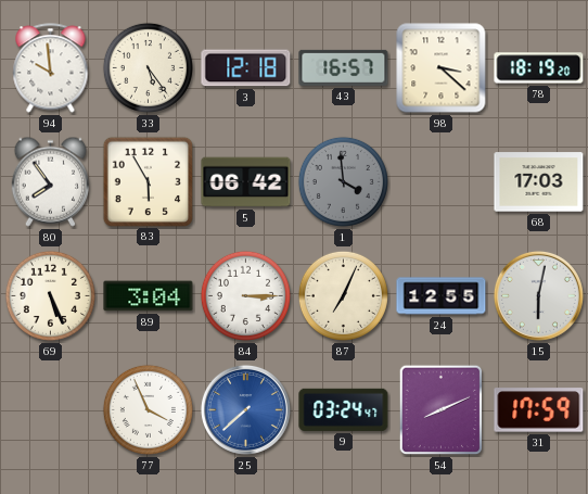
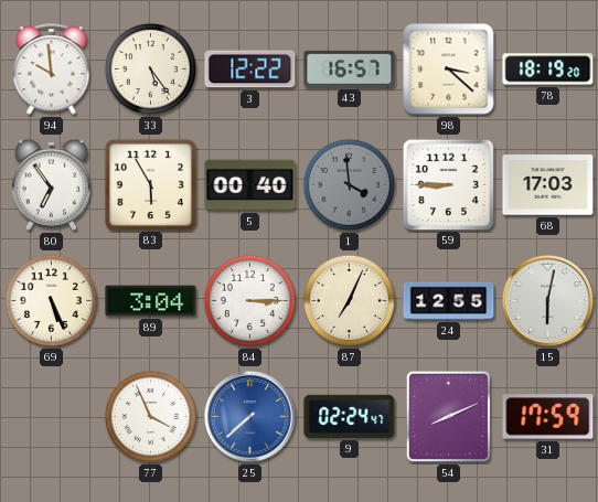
3: 12:18 -> 12:22 (250, 70)
80: 7:54 -> 6:54 (51, 184)
5: 06:42 -> 00:40 (250, 185)
59: none -> 8:45 (448, 184)
9: 03:24 -> 02:24 (350, 416)
